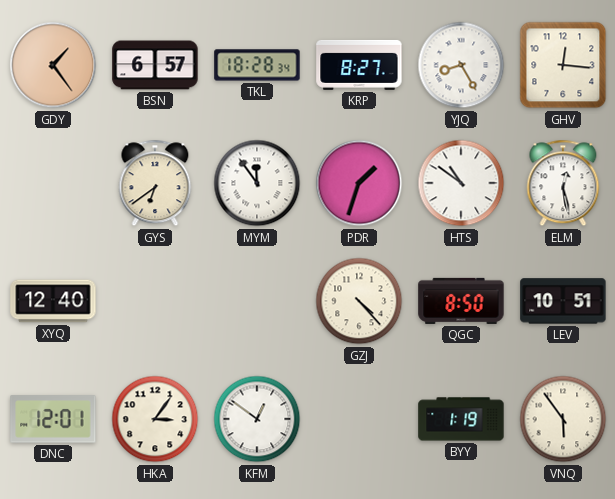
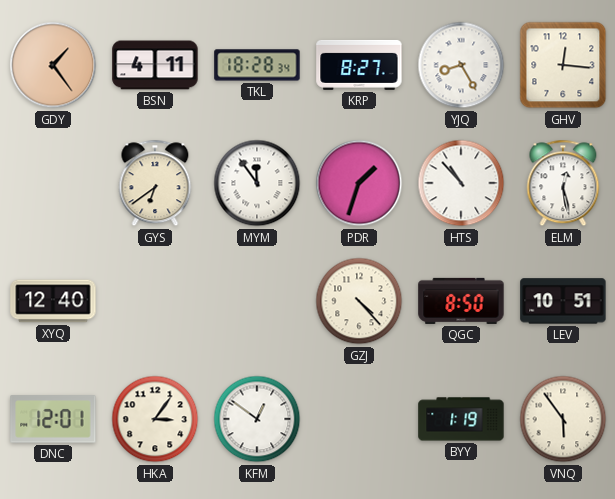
BSN: 6:57 -> 4:11 (155, 65)
HTS: 10:51 -> 10:53 (461, 183)
